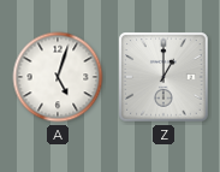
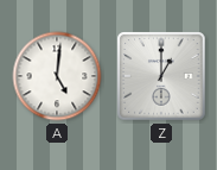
A: 5:03 -> 5:01 (57, 76)
